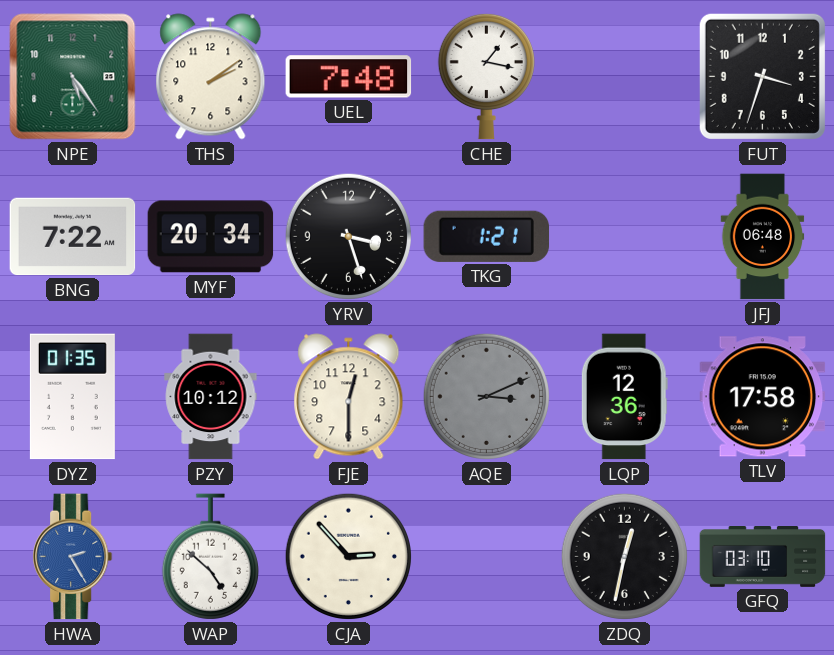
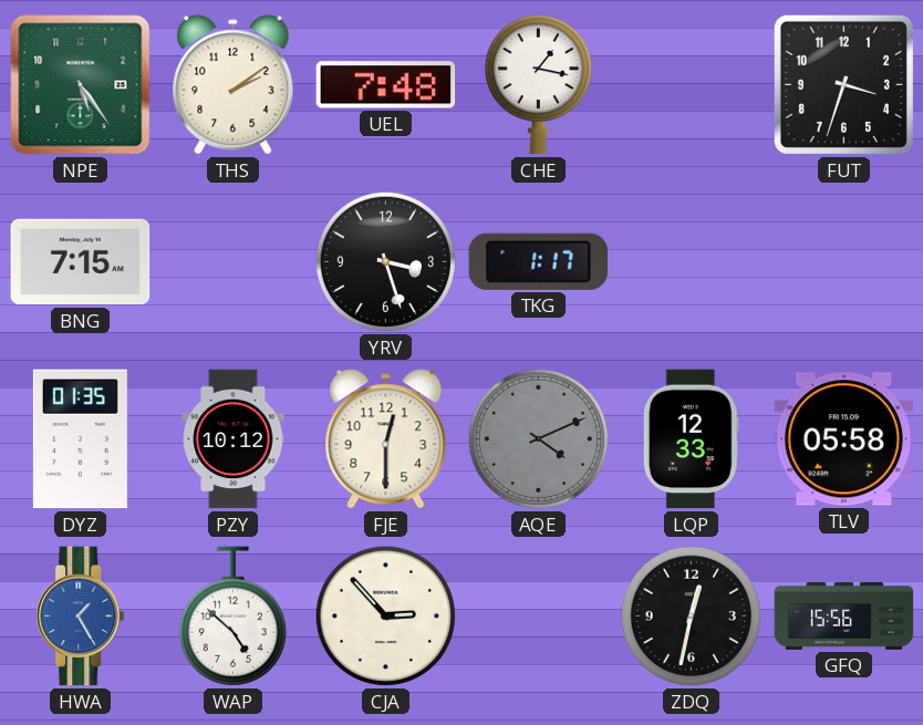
BNG: 7:22 -> 7:15 (81, 262)
MYF: 20:34 -> none (211, 237)
TKG: 1:21 -> 1:17 (539, 261)
JFJ: 06:48 -> none (763, 237)
AQE: 3:11 -> 4:11 (538, 438)
LQP: 12:36 -> 12:33 (691, 439)
TLV: 17:58 -> 05:58 (844, 439)
HWA: 2:25 -> 1:25 (81, 617)
GFQ: 03:10 -> 15:56 (844, 617)
